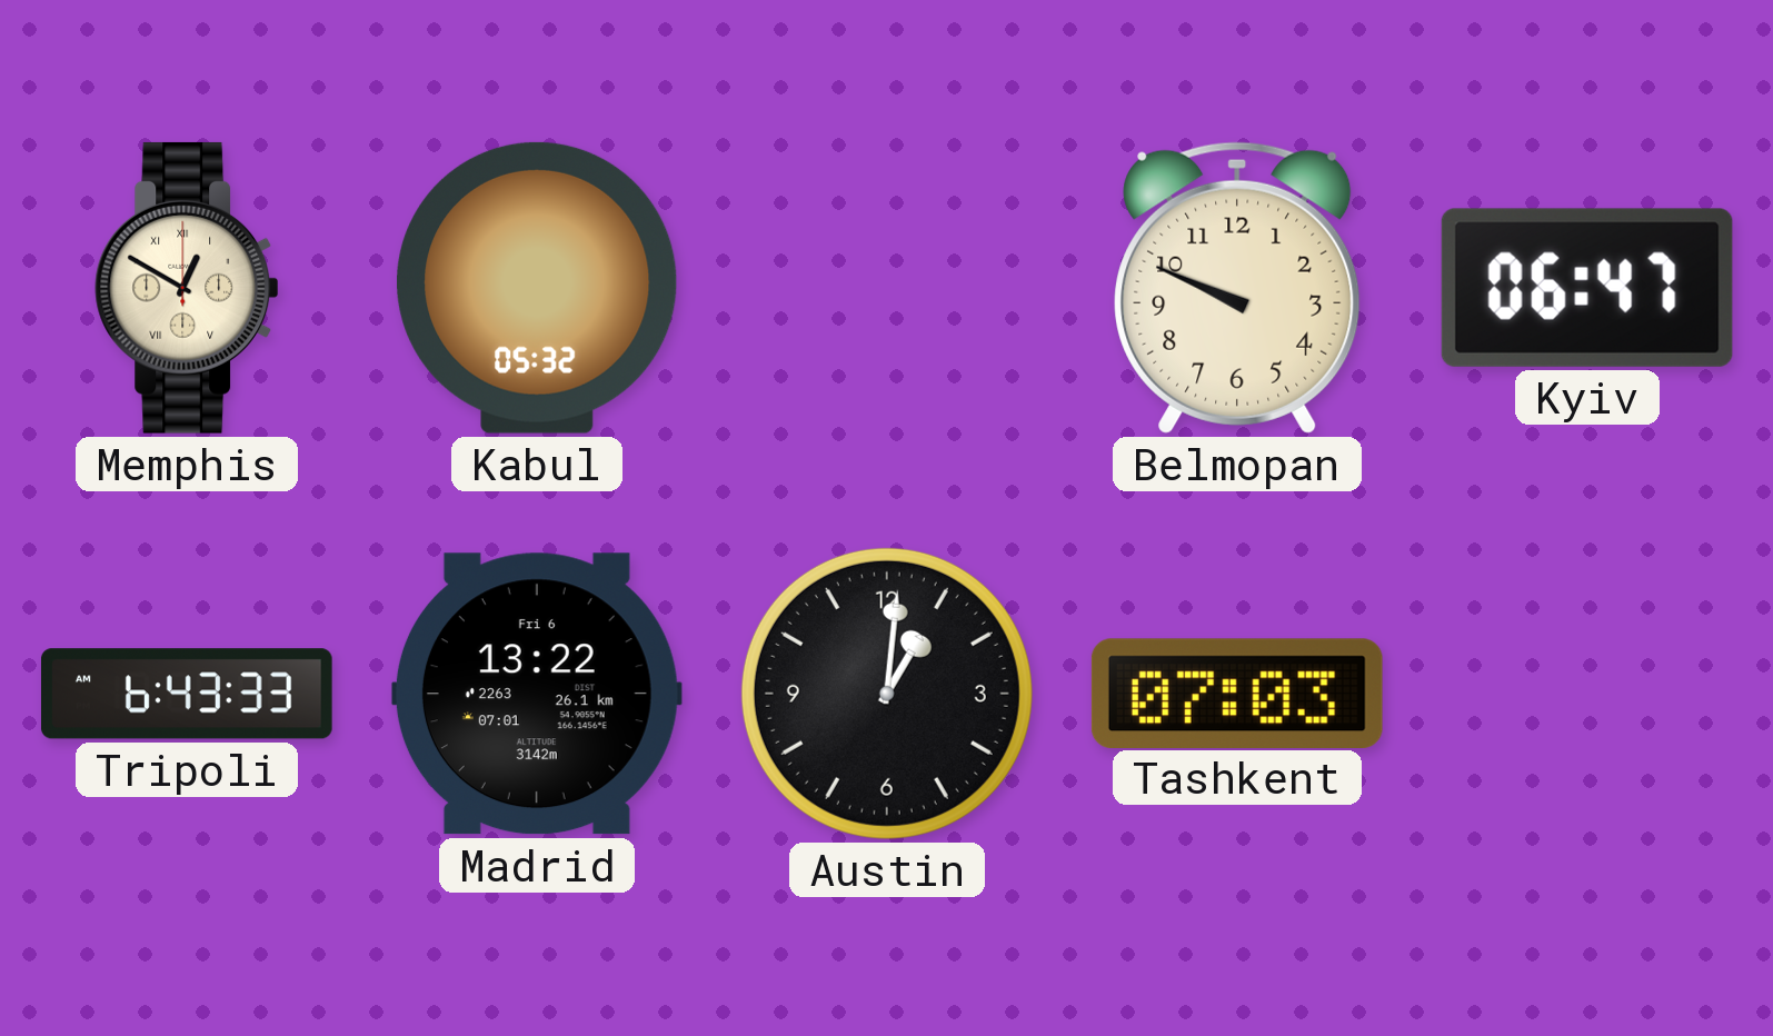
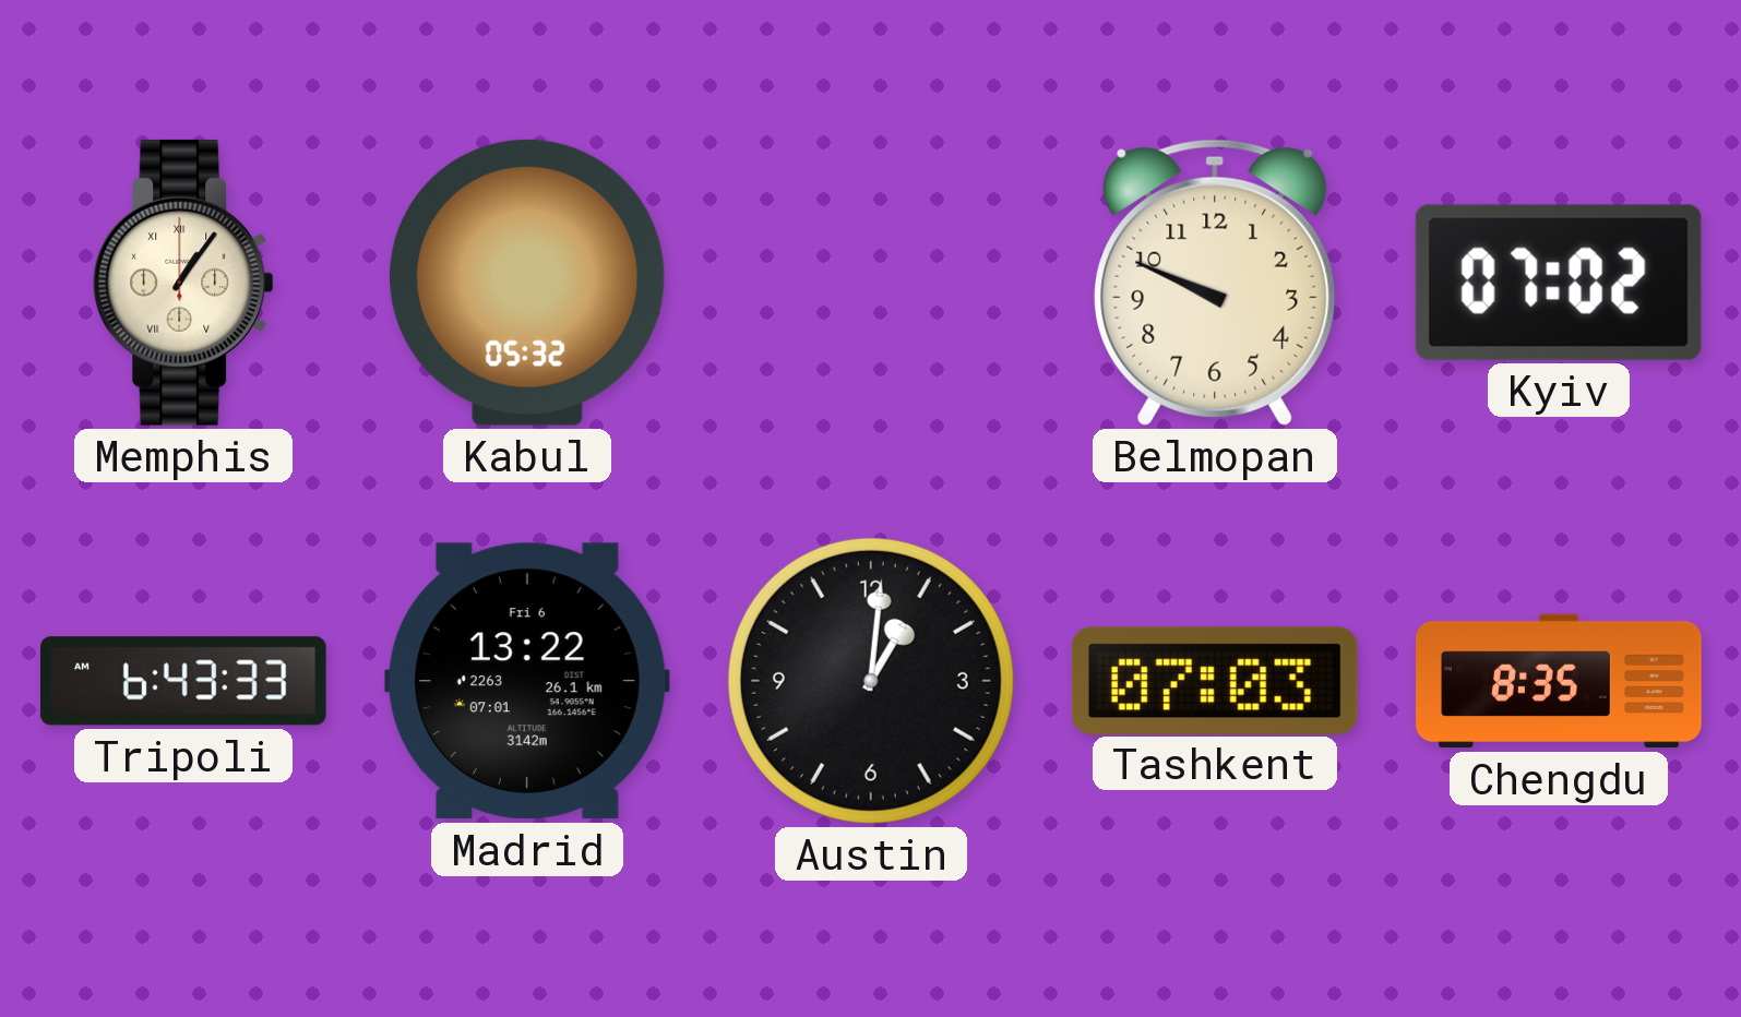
Memphis: 12:50 -> 1:06 (183, 283)
Kyiv: 06:47 -> 07:02 (1559, 283)
Chengdu: none -> 8:35 (1559, 681)
